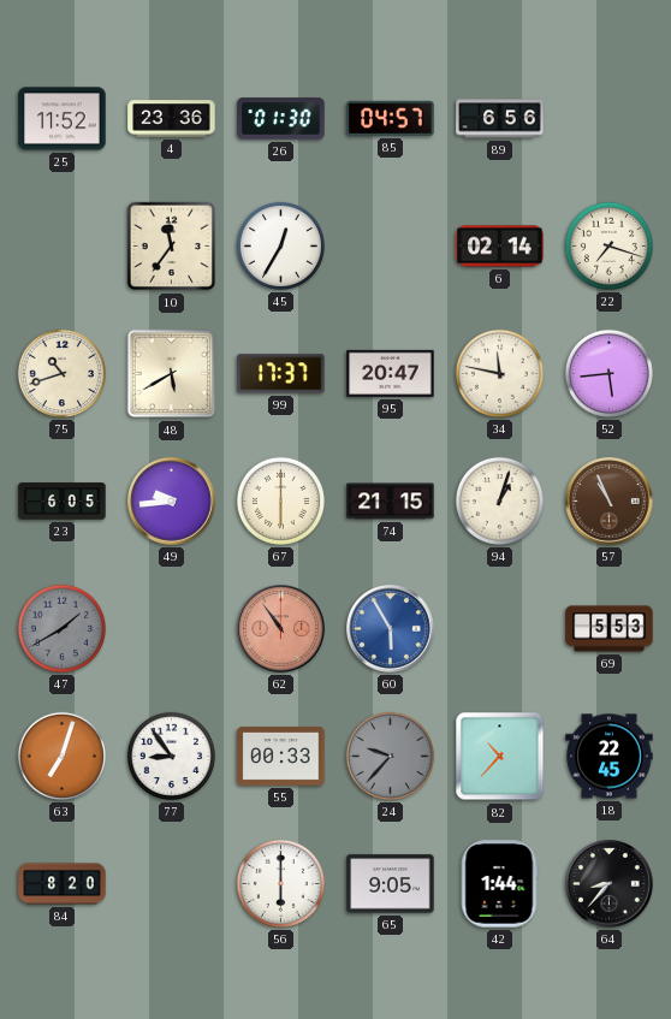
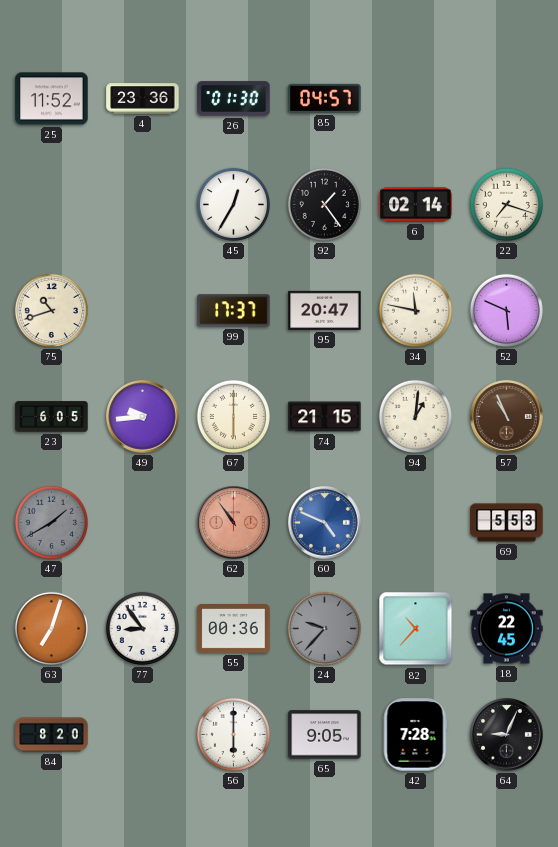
89: 6:56 -> none (500, 119)
10: 11:36 -> none (172, 247)
92: none -> 1:24 (324, 204)
48: 5:40 -> none (172, 374)
52: 5:44 -> 5:49 (506, 310)
94: 1:03 -> 1:01 (415, 416)
60: 5:55 -> 4:49 (325, 523)
55: 00:33 -> 00:36 (234, 629)
42: 1:44 -> 7:28 (415, 735)
64: 8:37 -> 9:04 (507, 735)
